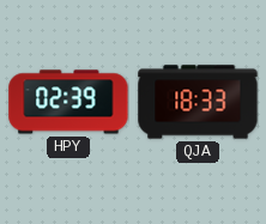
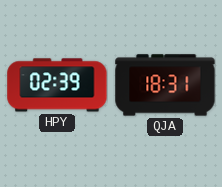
QJA: 18:33 -> 18:31 (165, 85)
